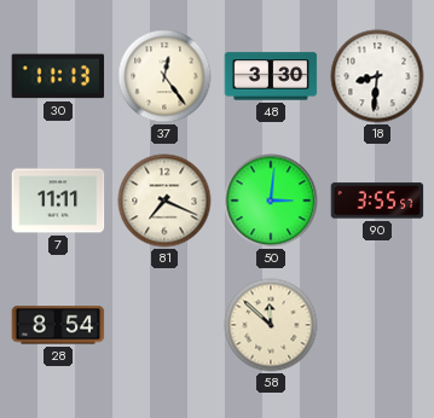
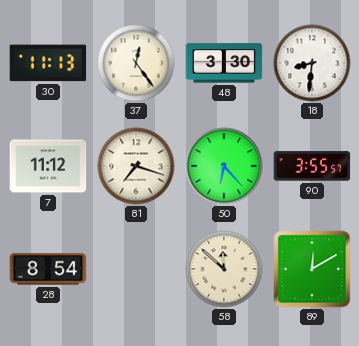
7: 11:11 -> 11:12 (48, 166)
81: 7:19 -> 7:18 (136, 166)
50: 3:01 -> 6:23 (224, 166)
89: none -> 12:10 (312, 269)
